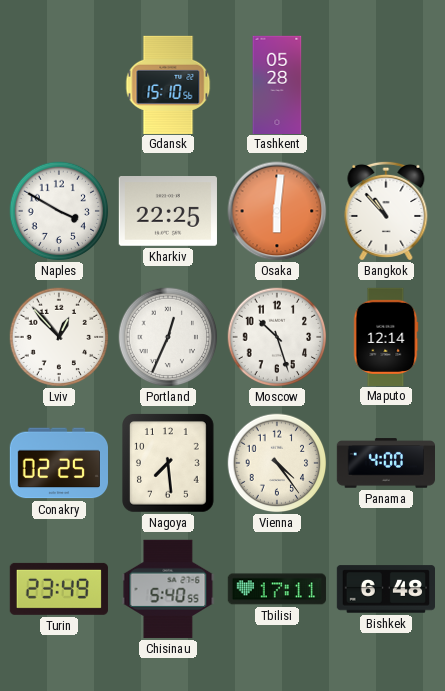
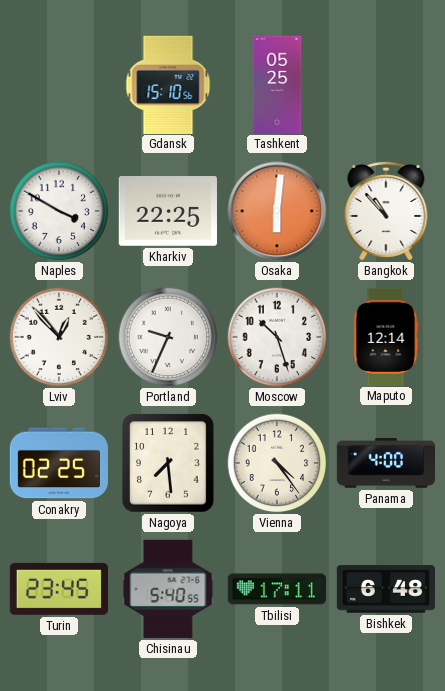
Tashkent: 05:28 -> 05:25 (277, 84)
Portland: 12:34 -> 9:34 (168, 337)
Turin: 23:49 -> 23:45 (59, 589)
